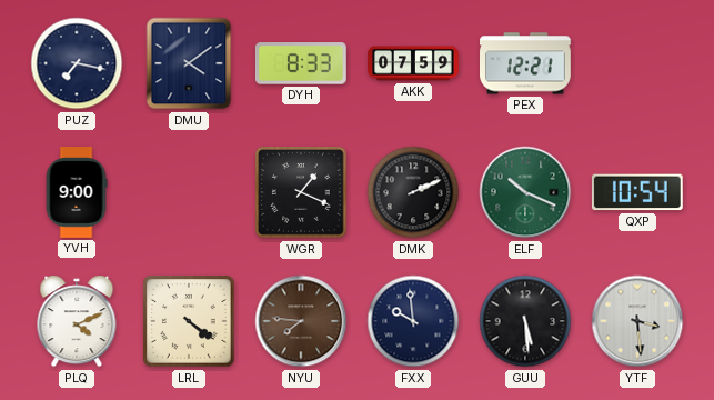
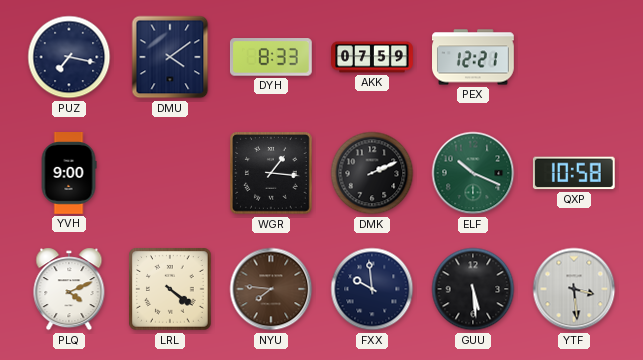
WGR: 1:19 -> 1:16 (271, 173)
QXP: 10:54 -> 10:58 (574, 173)
